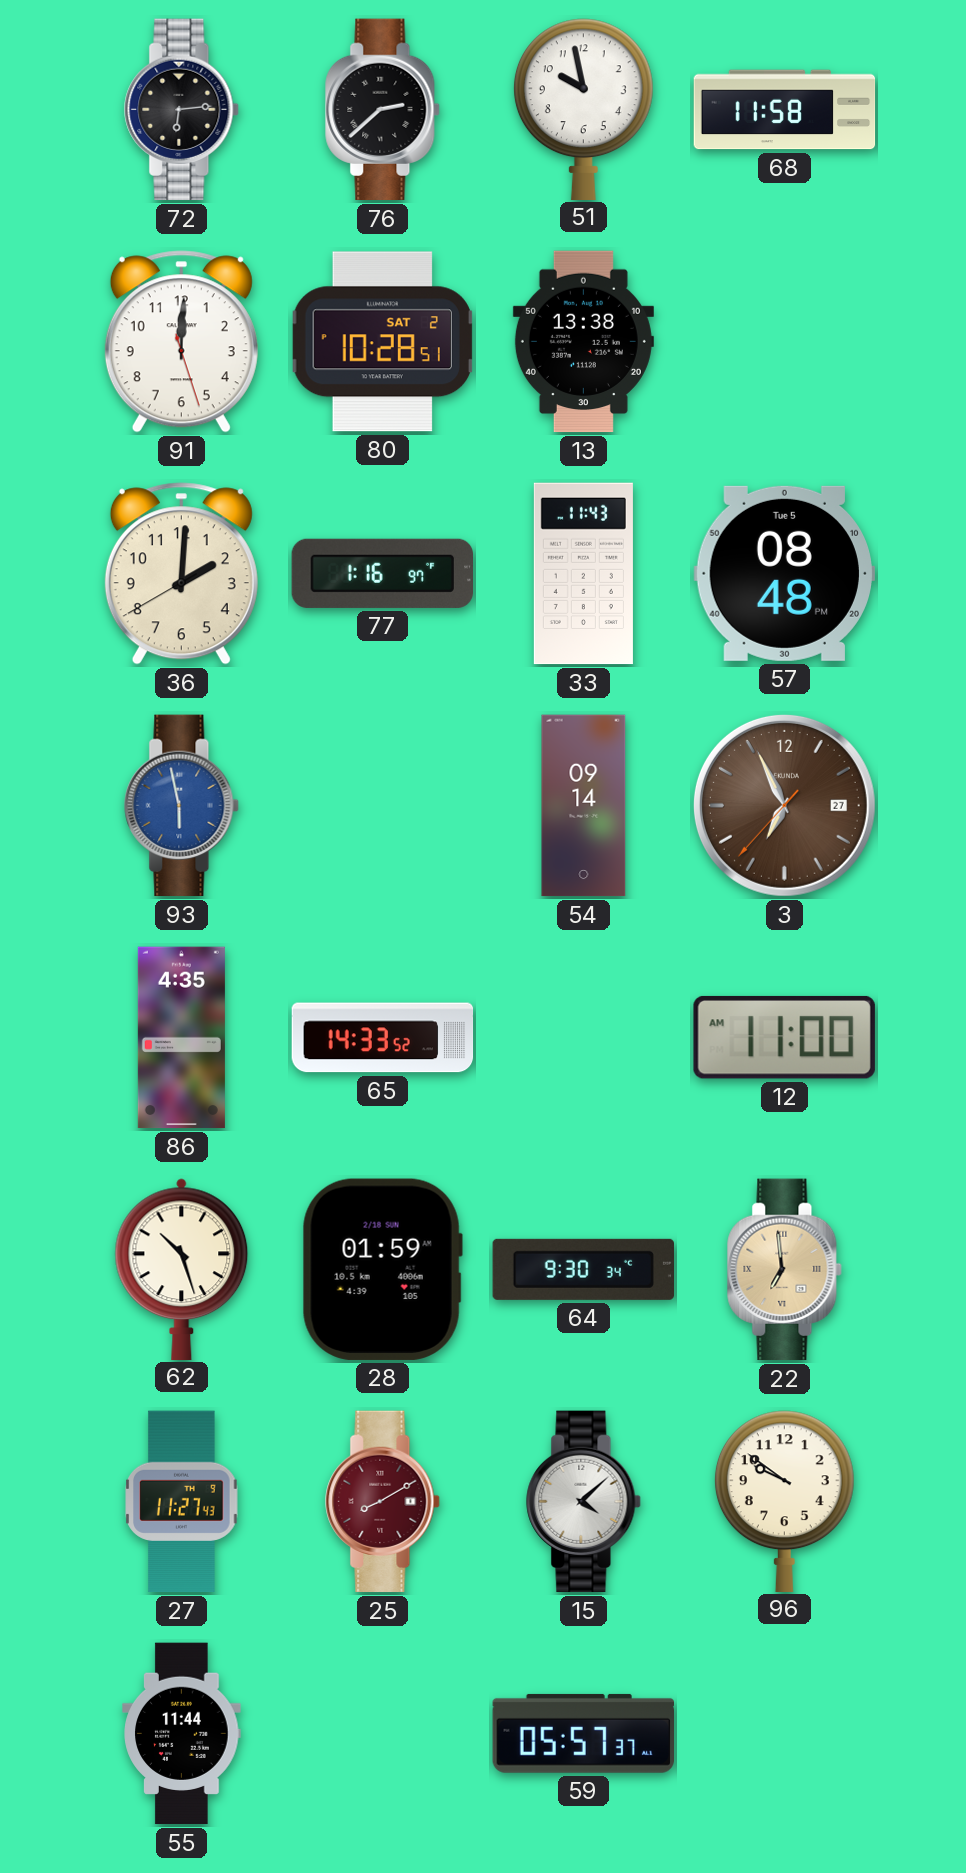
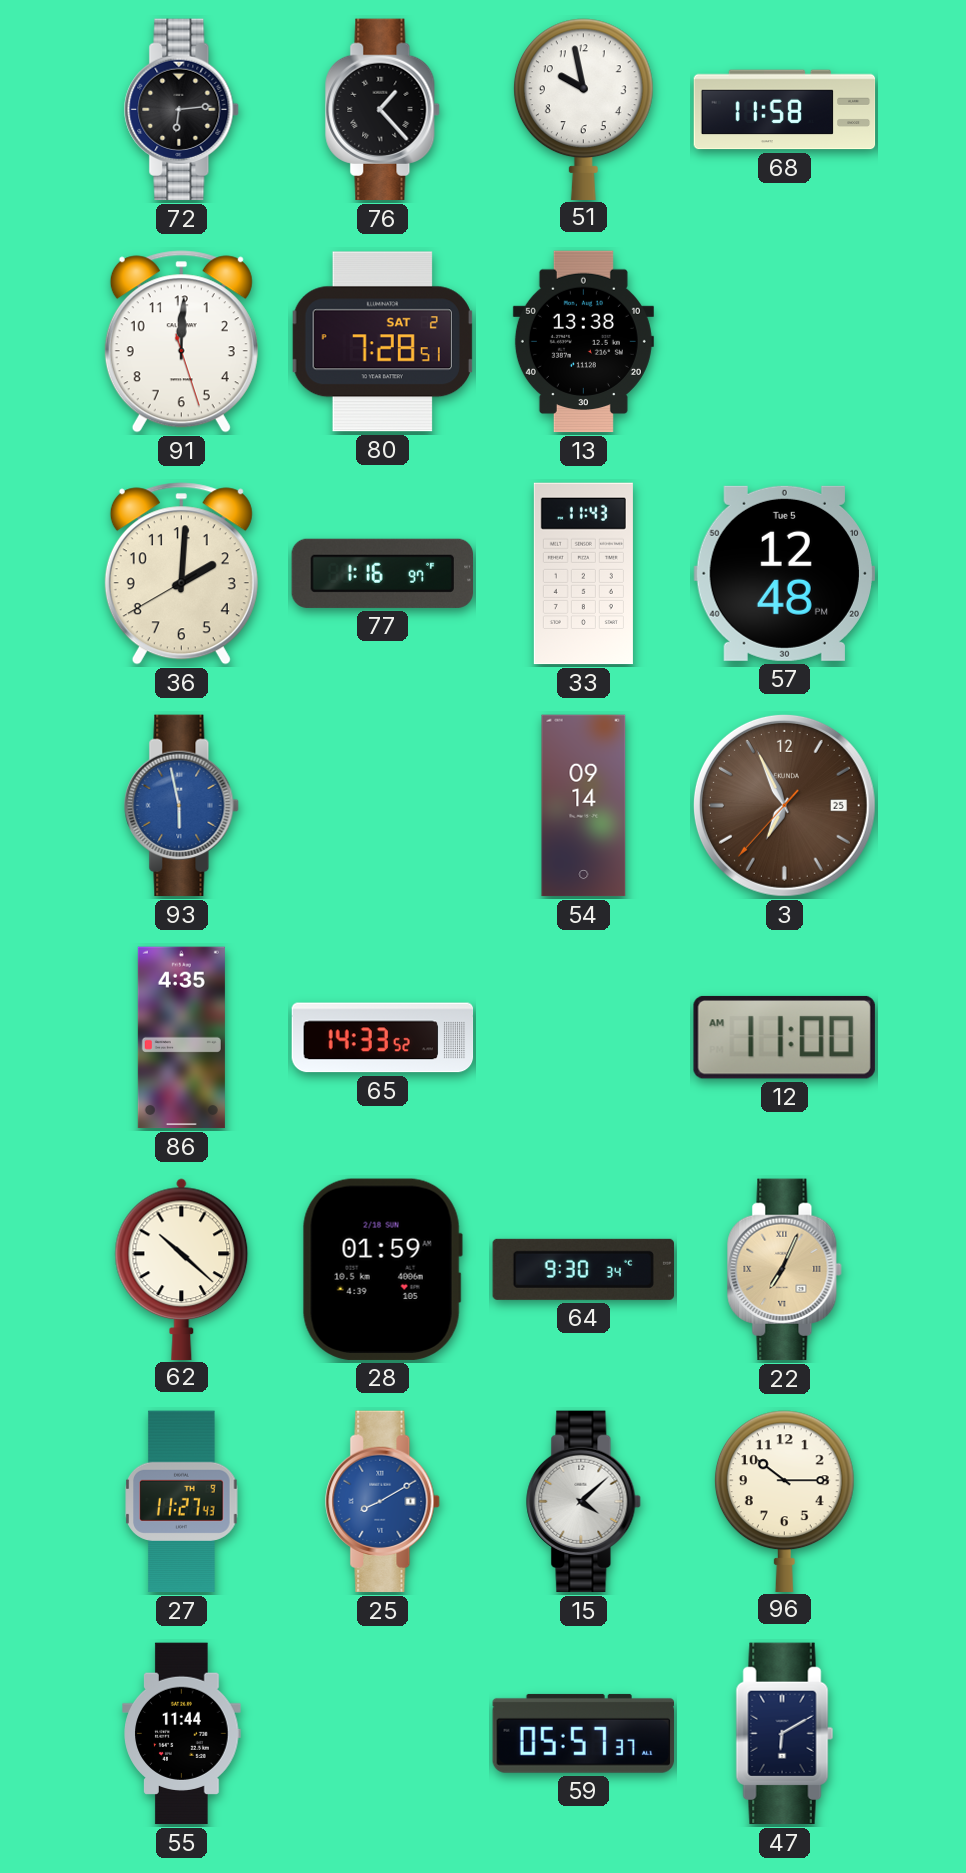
76: 2:38 -> 1:23 (383, 110)
80: 10:28 -> 7:28 (382, 342)
57: 08:48 -> 12:48 (784, 573)
3 date: 27 -> 25 (784, 805)
62: 10:27 -> 10:22 (182, 1269)
22: 6:59 -> 7:04 (785, 1270)
25 dial: burgundy -> blue (383, 1502)
96: 9:51 -> 10:15 (784, 1501)
47: none -> 6:10 (785, 1734)
